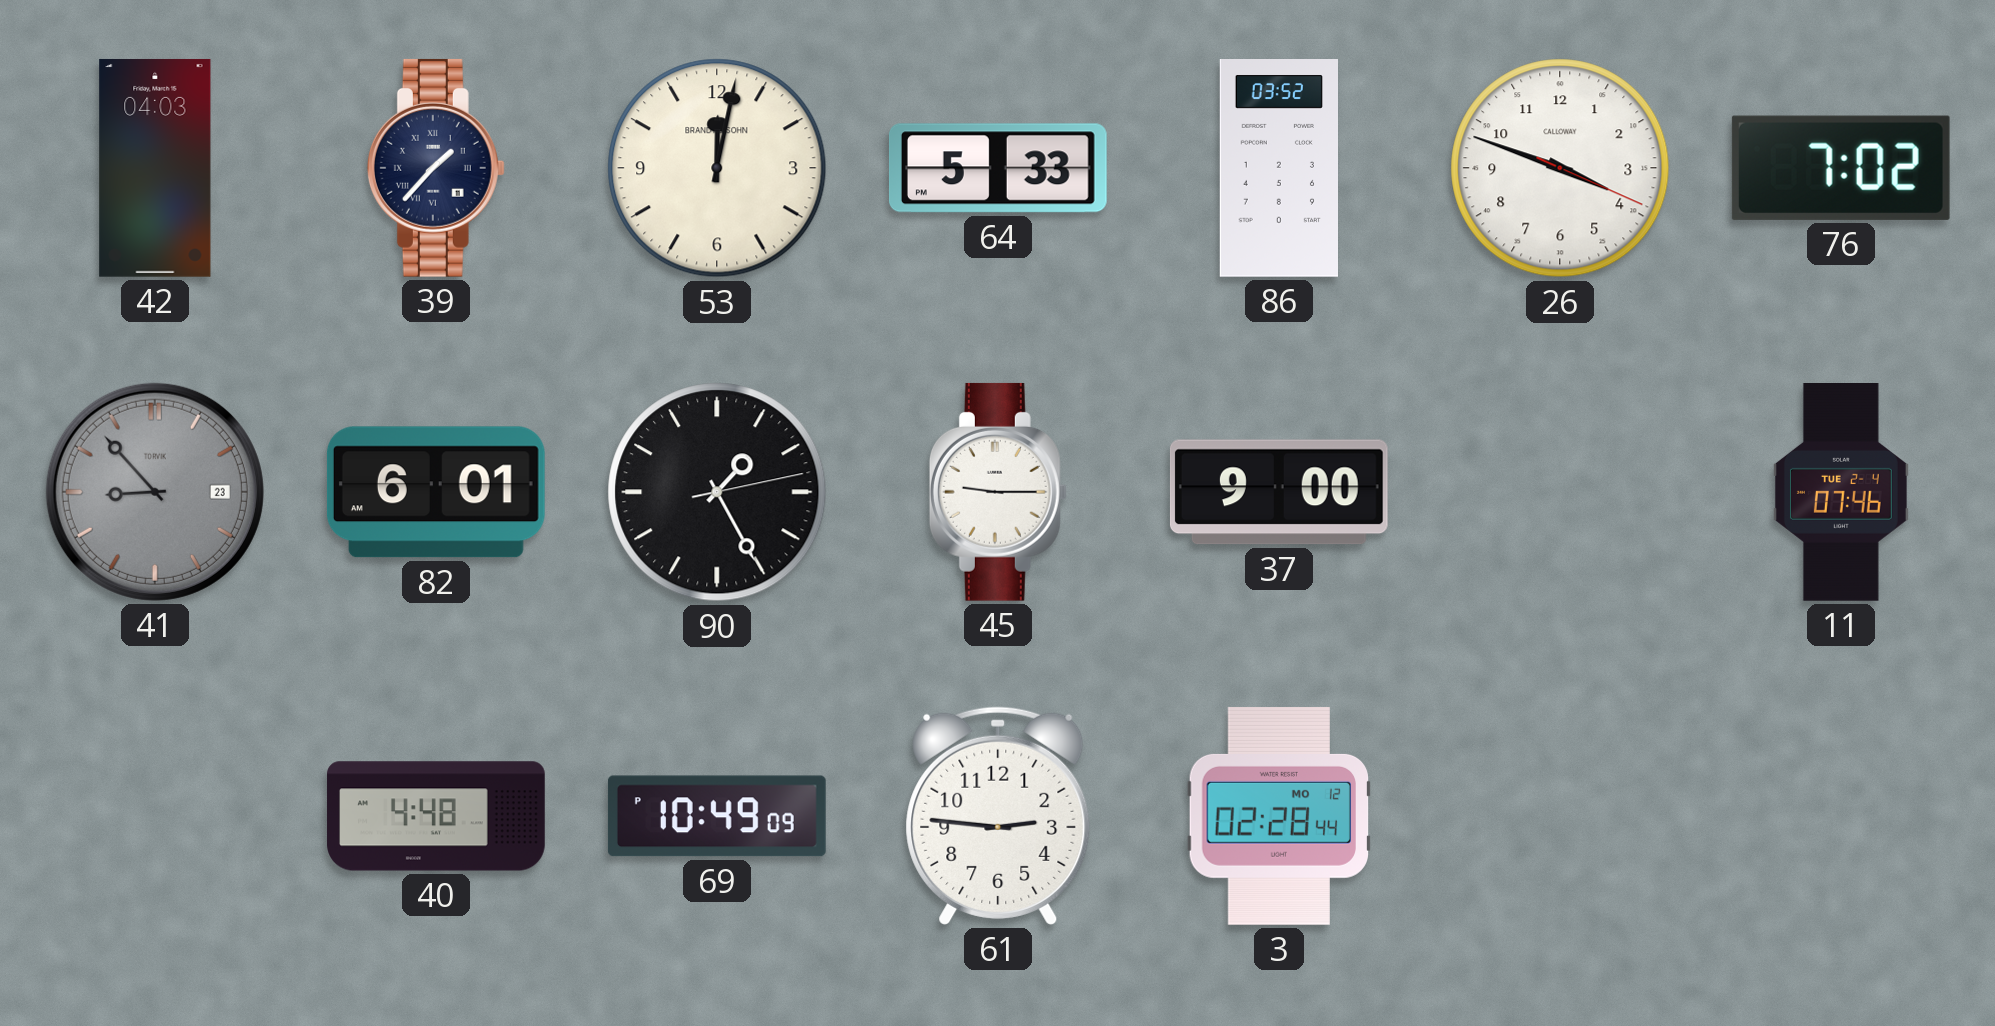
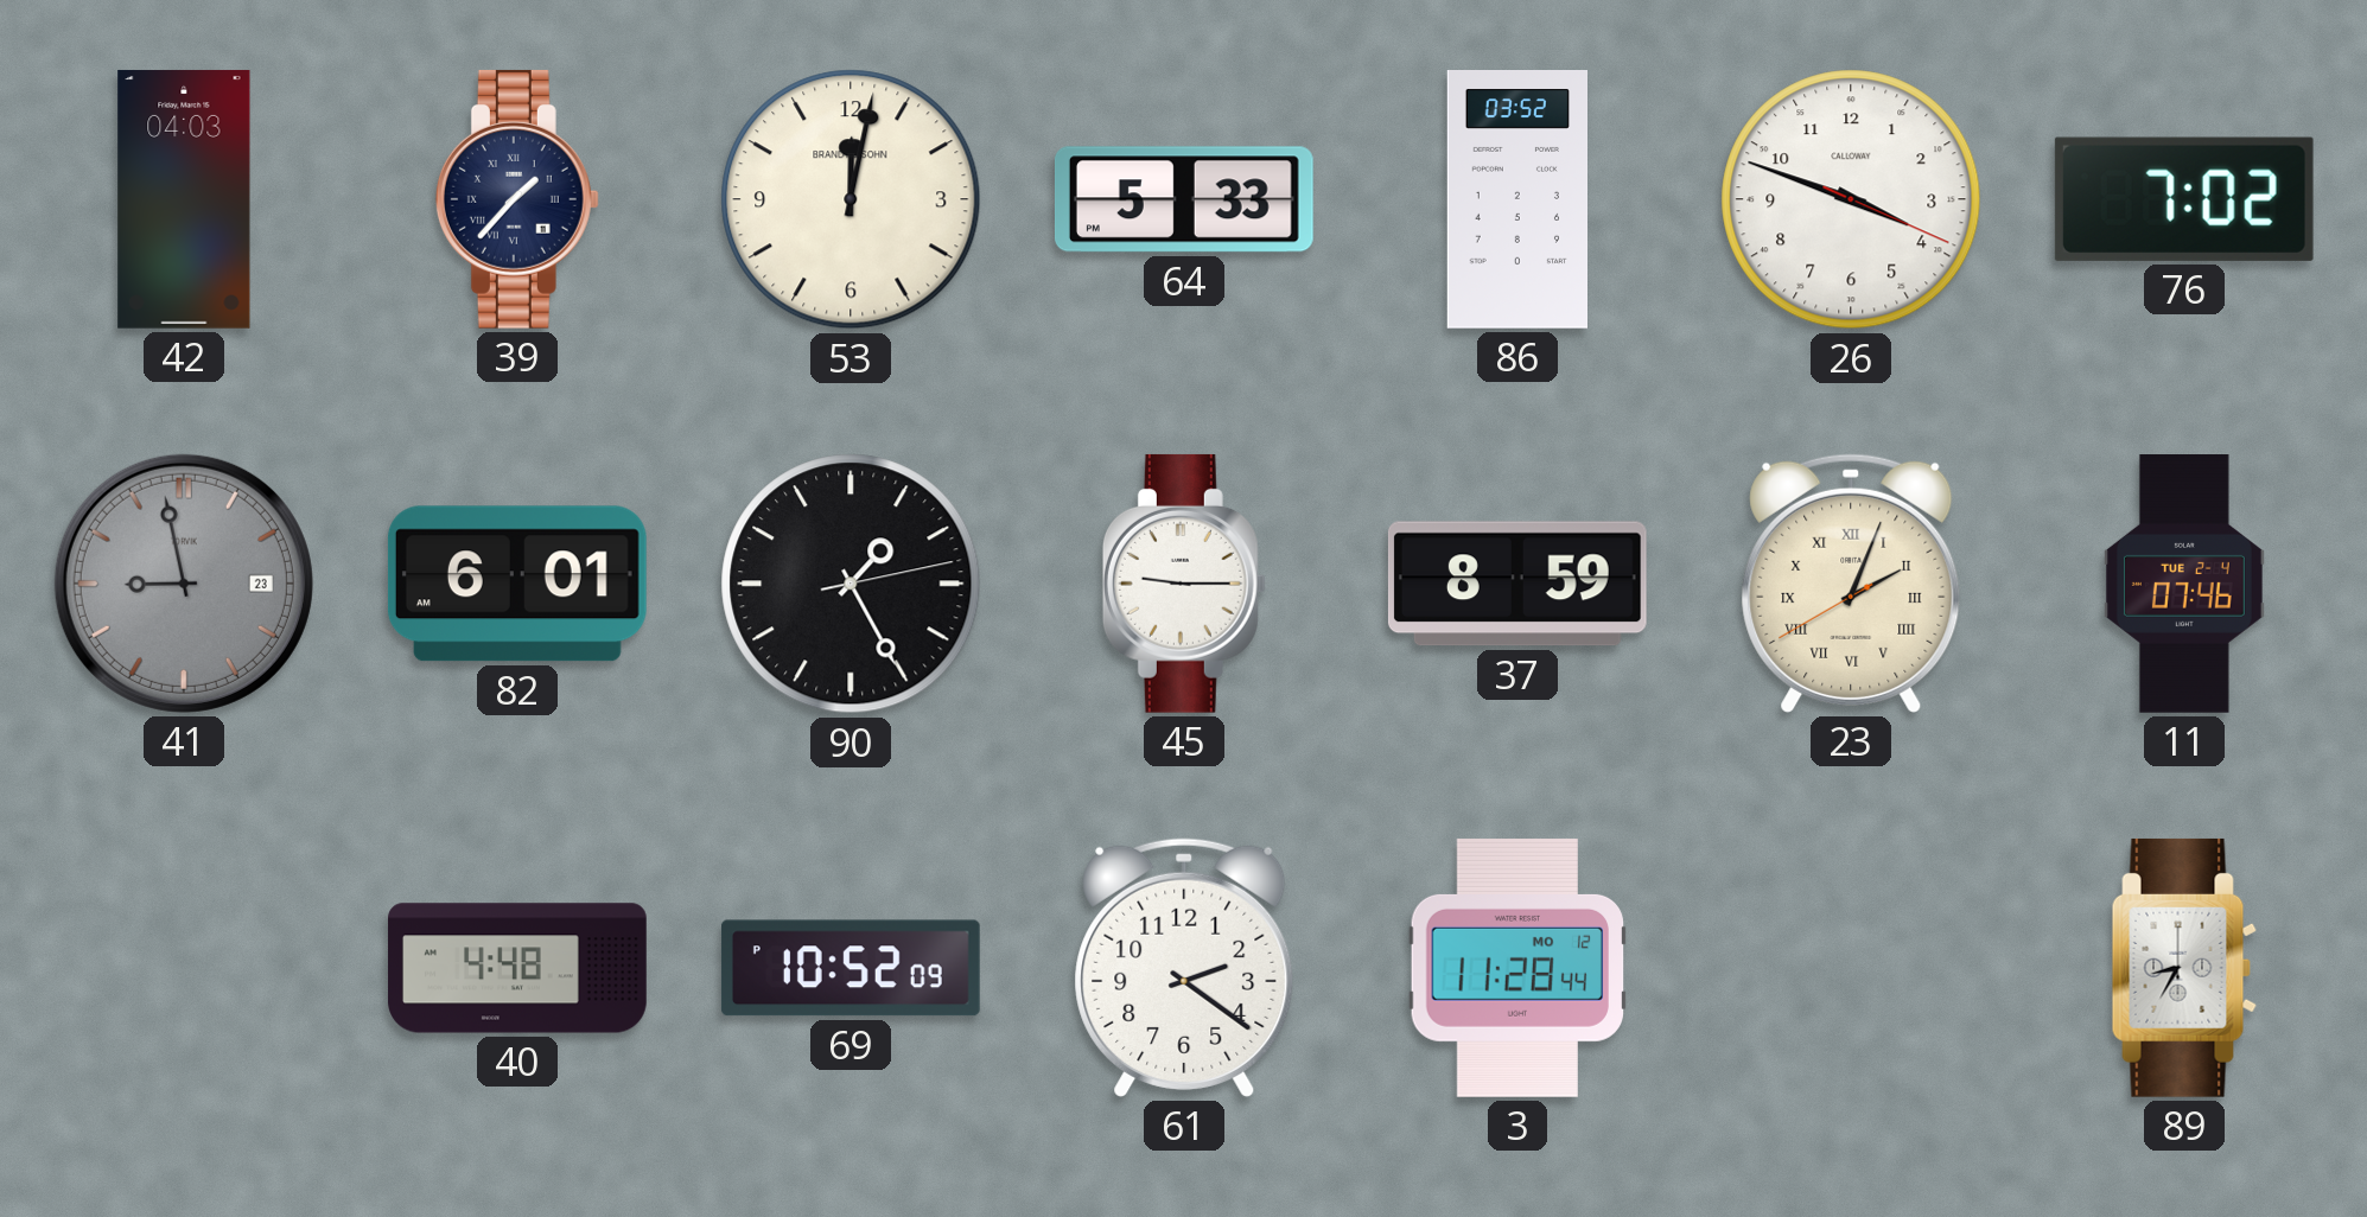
41: 8:53 -> 8:58 (184, 584)
37: 9:00 -> 8:59 (1517, 584)
23: none -> 2:03 (1851, 584)
69: 10:49 -> 10:52 (851, 968)
61: 2:46 -> 2:21 (1184, 968)
3: 02:28 -> 11:28 (1516, 968)
89: none -> 8:35 (2184, 968)
